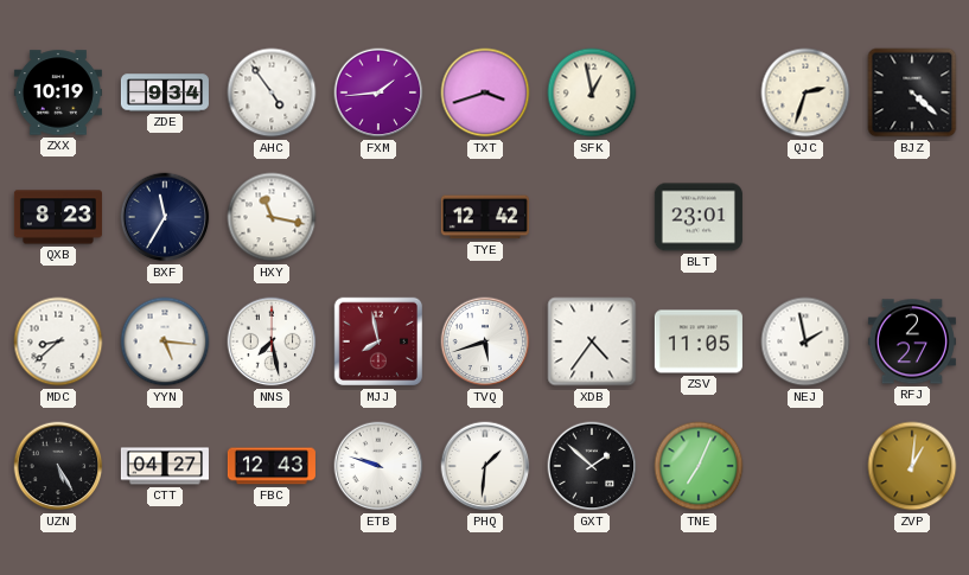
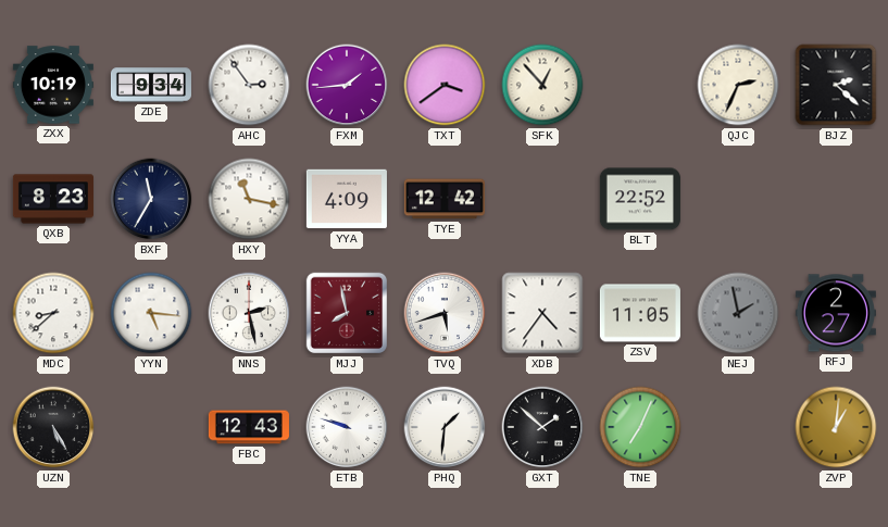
AHC: 4:54 -> 2:54 (249, 85)
TXT: 3:42 -> 3:39 (445, 85)
SFK: 12:58 -> 12:53 (542, 85)
QJC: 2:33 -> 2:34 (738, 85)
BJZ: 4:22 -> 2:22 (836, 85)
YYA: none -> 4:09 (347, 199)
BLT: 23:01 -> 22:52 (640, 199)
NNS: 7:28 -> 2:28 (249, 313)
NEJ dial: white -> grey (738, 313)
CTT: 04:27 -> none (165, 466)
